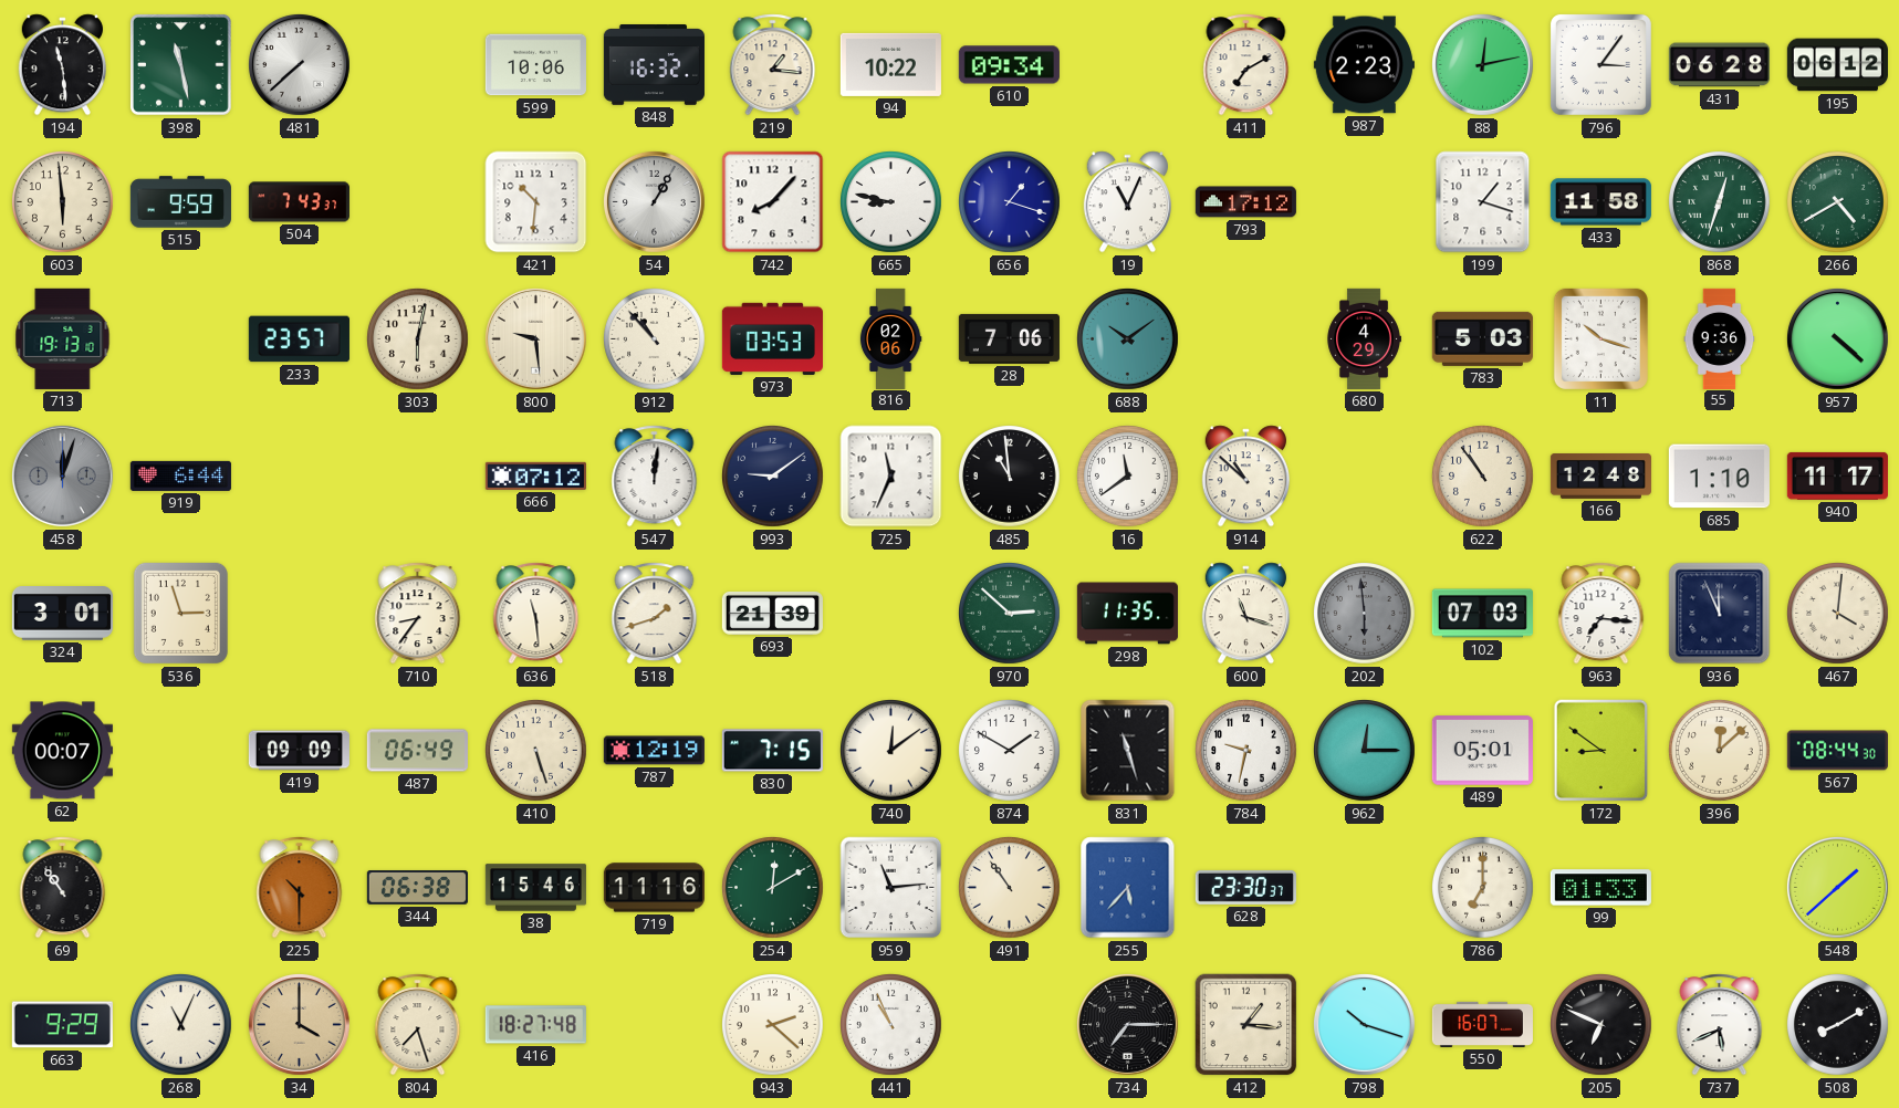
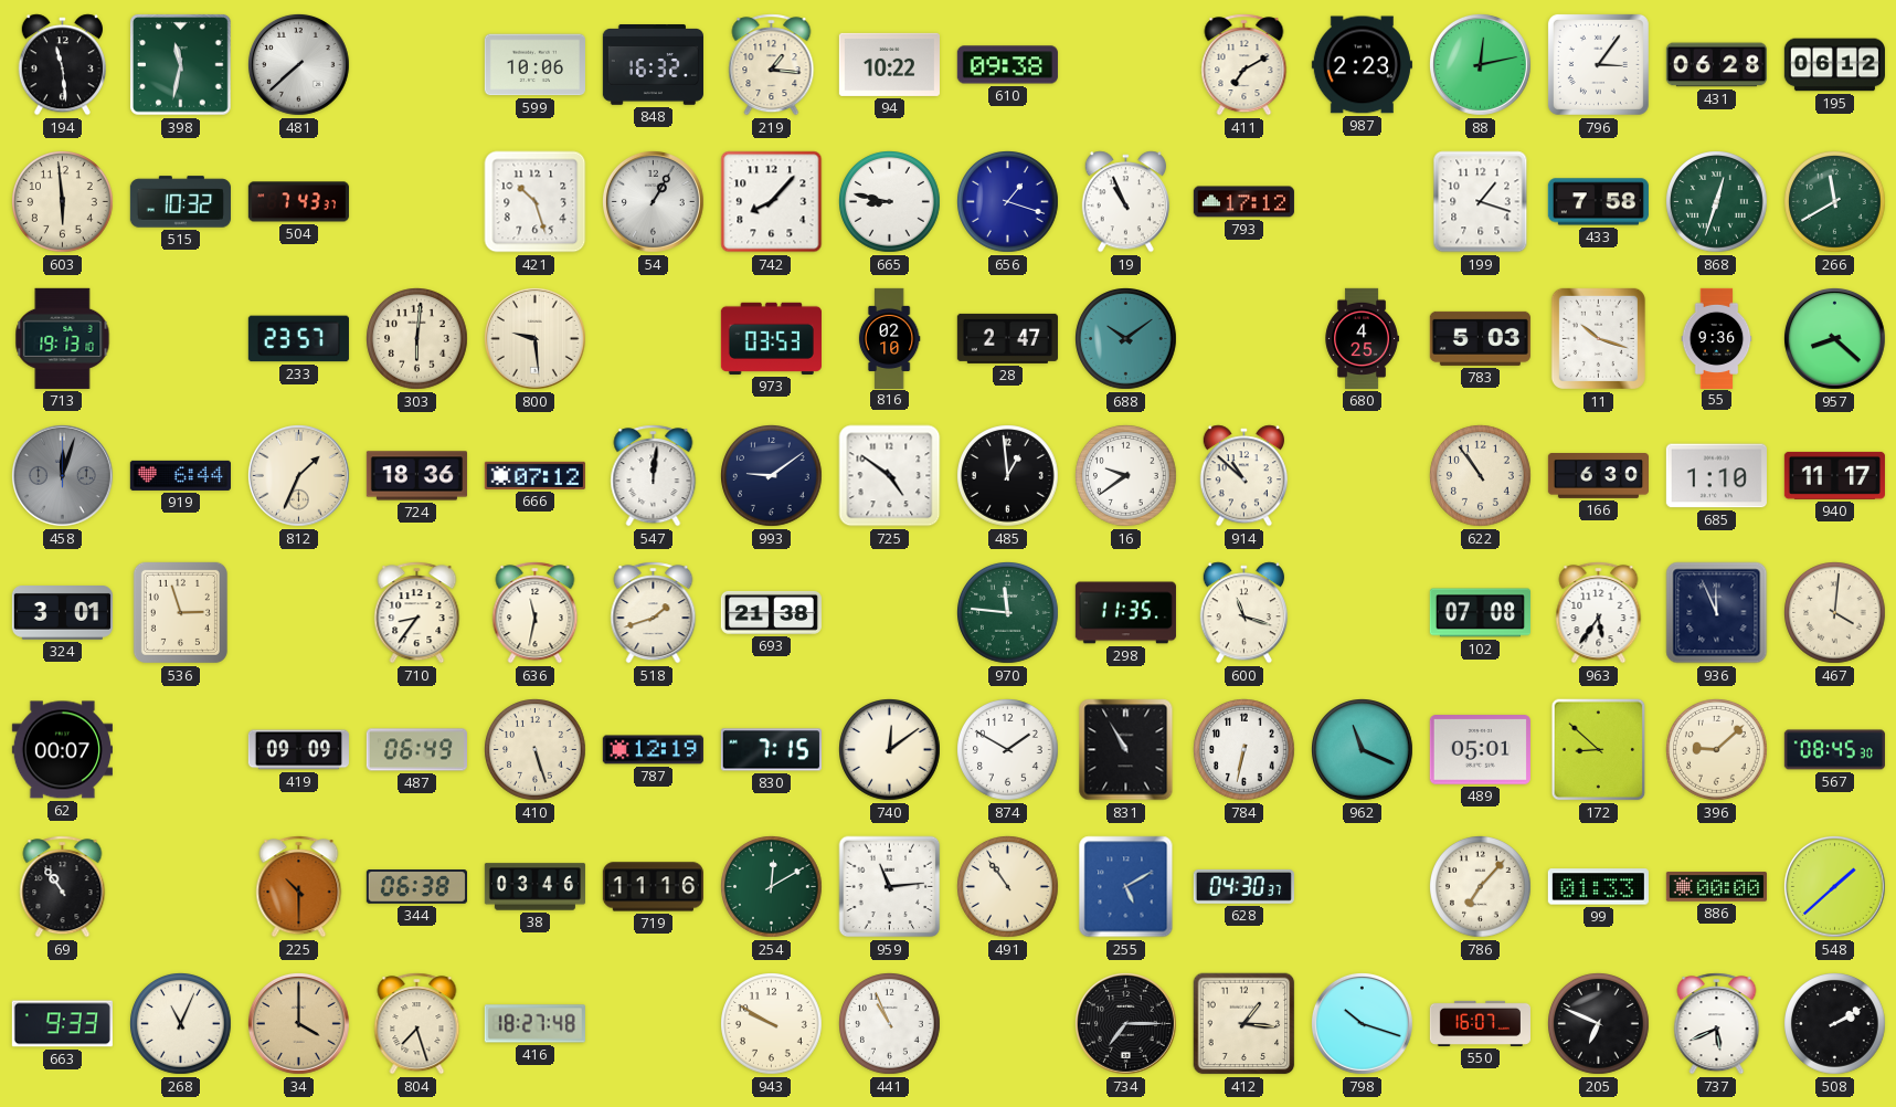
398: 11:28 -> 11:32 (180, 64)
610: 09:34 -> 09:38 (1007, 65)
515: 9:59 -> 10:32 (180, 202)
421: 10:31 -> 10:27 (536, 202)
19: 11:04 -> 10:56 (1125, 202)
433: 11:58 -> 7:58 (1598, 202)
266: 4:40 -> 11:40 (1835, 202)
303: 6:02 -> 6:01 (417, 339)
912: 10:53 -> none (655, 339)
816: 02:06 -> 02:10 (889, 338)
28: 7:06 -> 2:47 (1007, 338)
680: 4:29 -> 4:25 (1362, 338)
957: 4:22 -> 8:22 (1834, 338)
812: none -> 1:34 (298, 475)
724: none -> 18:36 (416, 476)
725: 11:34 -> 4:51 (890, 476)
485: 10:59 -> 12:59 (1008, 476)
16: 11:39 -> 9:39 (1126, 476)
166: 12:48 -> 6:30 (1598, 476)
636: 11:29 -> 11:32 (536, 613)
693: 21:39 -> 21:38 (771, 612)
970: 2:52 -> 11:46 (1008, 613)
202: 5:59 -> none (1365, 614)
102: 07:03 -> 07:08 (1480, 613)
963: 7:16 -> 5:36 (1599, 613)
831: 11:27 -> 10:55 (1126, 750)
784: 9:32 -> 6:32 (1244, 750)
962: 12:15 -> 11:19 (1363, 750)
172: 8:51 -> 8:52 (1599, 750)
396: 12:08 -> 9:08 (1717, 750)
567: 08:44 -> 08:45 (1834, 750)
38: 15:46 -> 03:46 (534, 887)
255: 5:37 -> 5:10 (1126, 887)
628: 23:30 -> 04:30 (1243, 886)
786: 7:00 -> 7:07 (1481, 887)
886: none -> 00:00 (1716, 887)
663: 9:29 -> 9:33 (62, 1024)
943: 2:22 -> 9:50 (772, 1024)
508: 8:10 -> 2:10 (1835, 1024)
